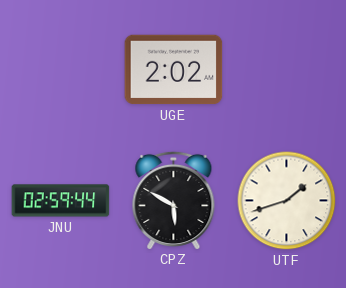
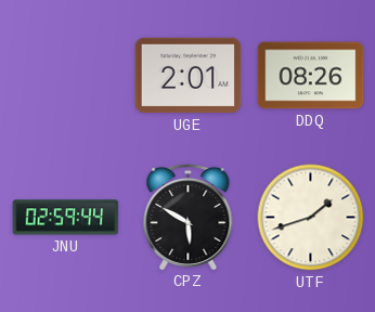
UGE: 2:02 -> 2:01 (189, 76)
DDQ: none -> 08:26 (311, 76)
